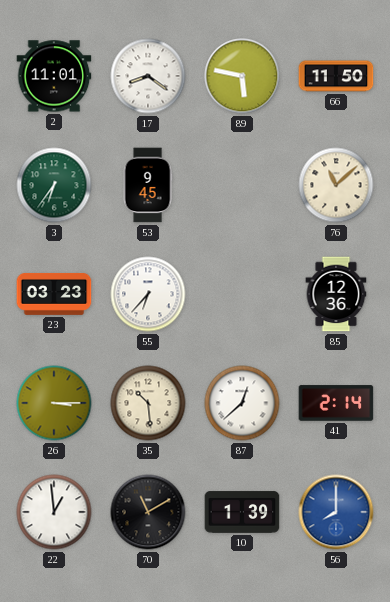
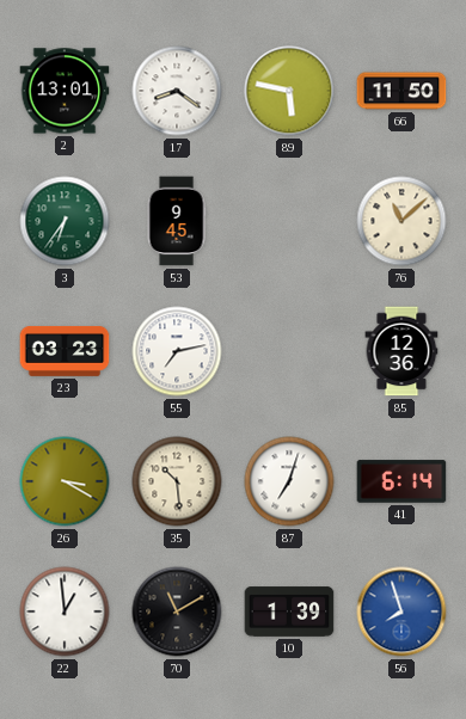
2: 11:01 -> 13:01 (65, 91)
55: 6:37 -> 7:13 (177, 351)
26: 3:15 -> 3:20 (65, 481)
87: 12:38 -> 7:03 (289, 481)
41: 2:14 -> 6:14 (401, 481)
56: 8:00 -> 7:57 (401, 612)
